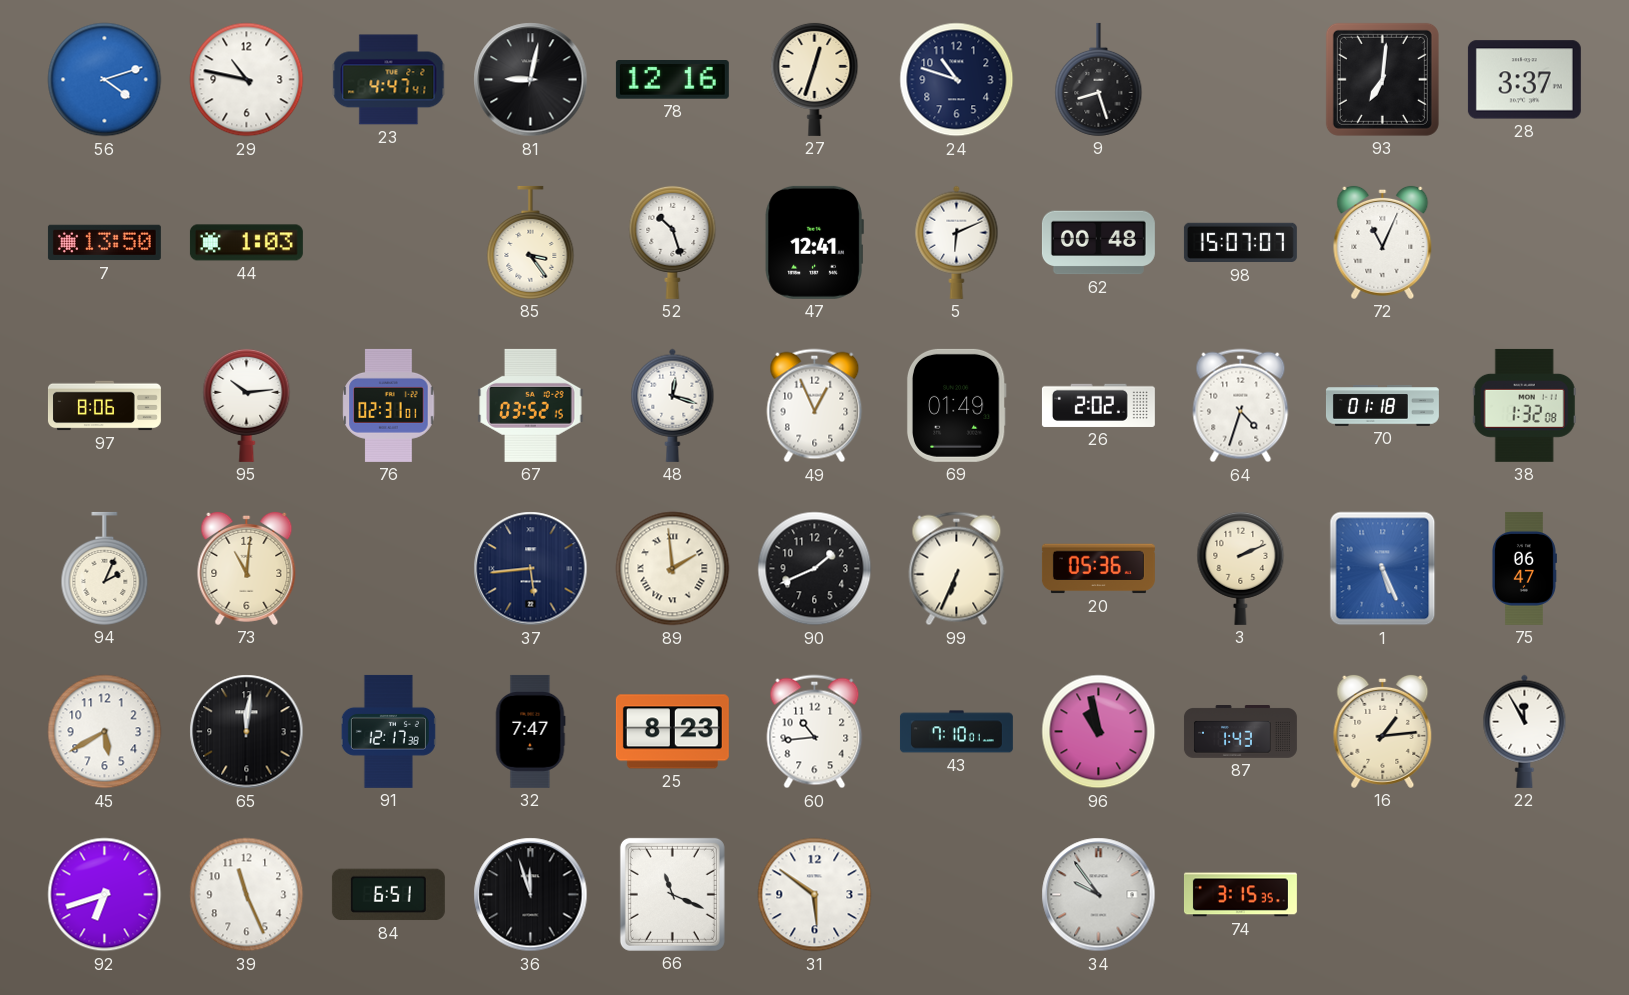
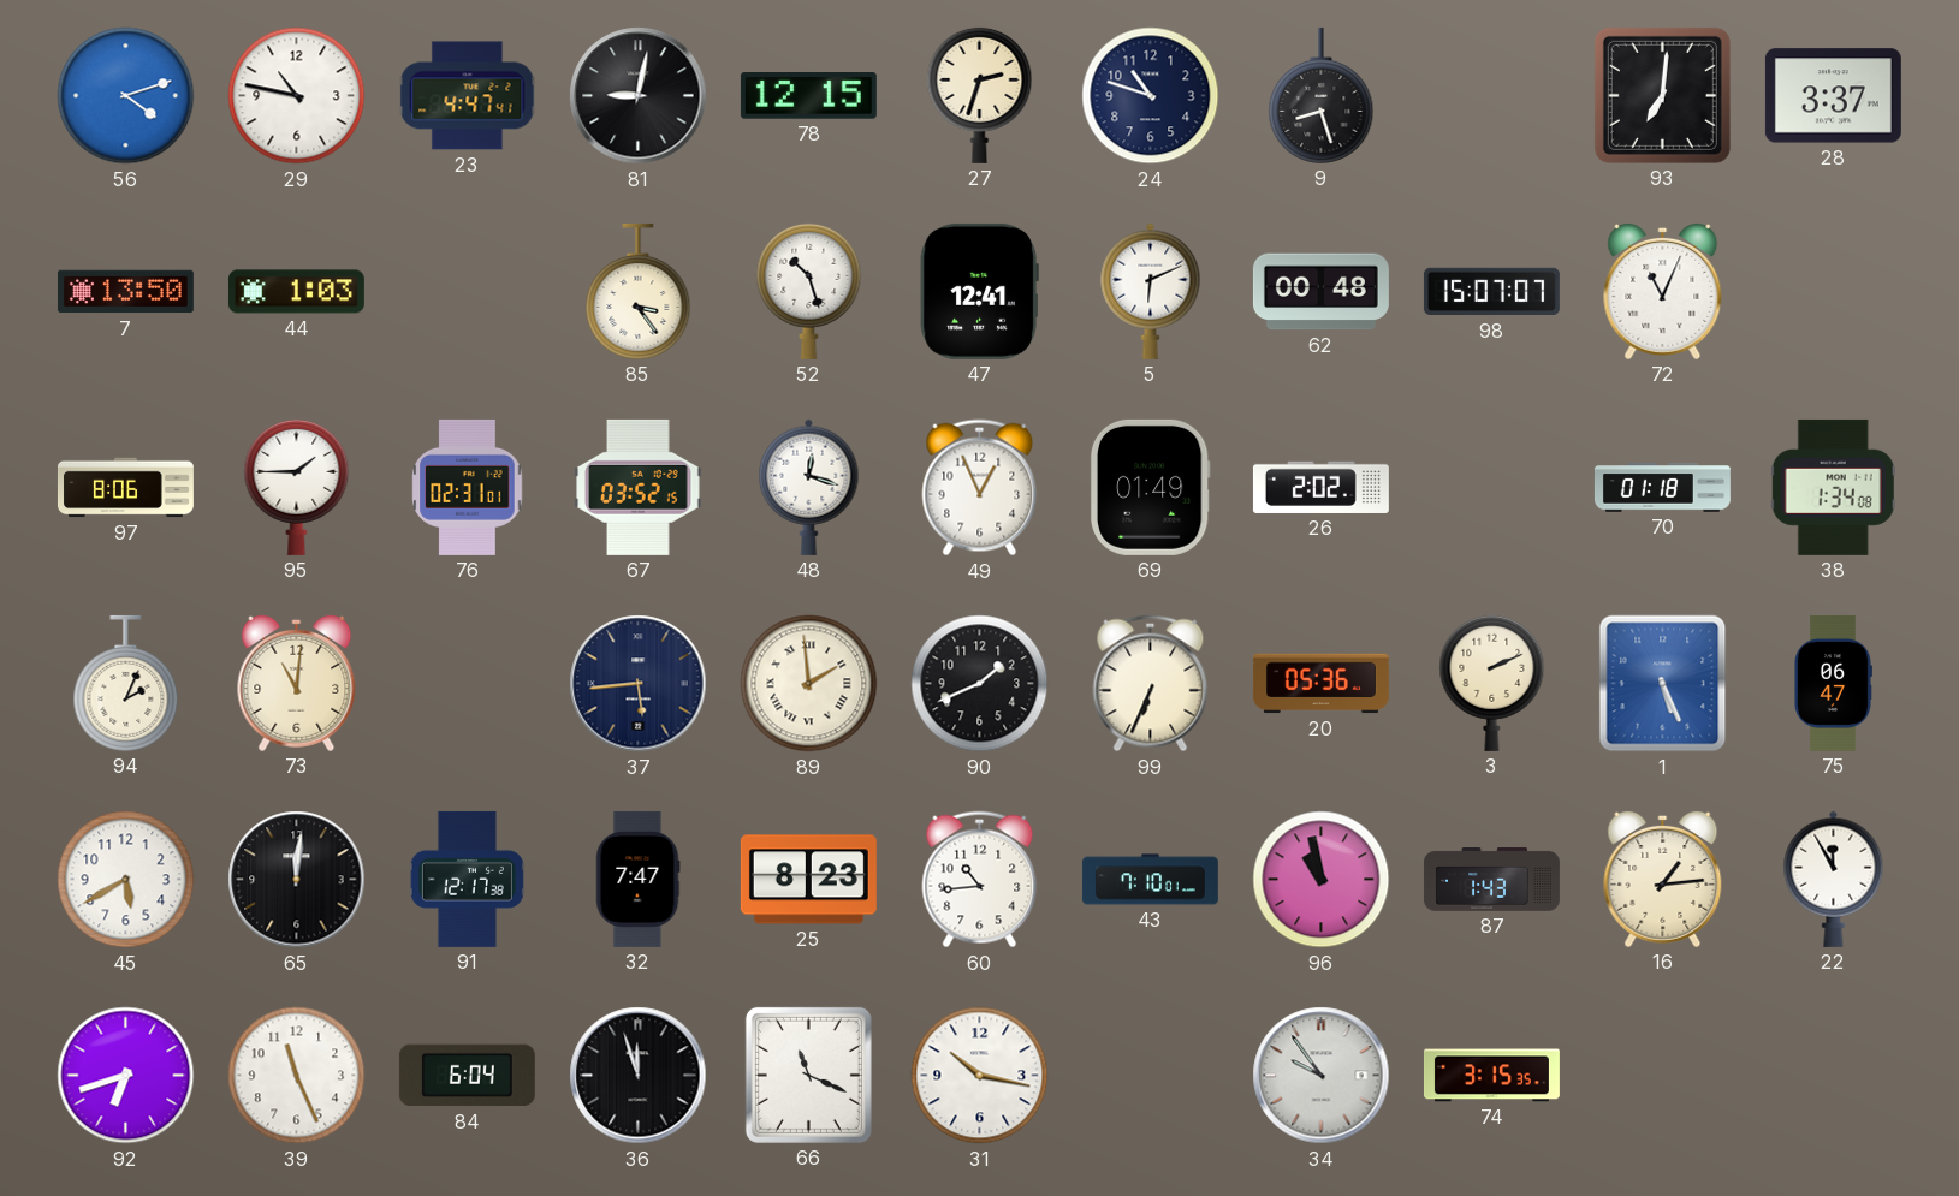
78: 12:16 -> 12:15 (808, 96)
27: 12:33 -> 2:33 (980, 95)
95: 10:14 -> 1:45 (297, 487)
64: 4:33 -> none (1241, 406)
38: 1:32 -> 1:34 (1833, 487)
84: 6:51 -> 6:04 (467, 1076)
31: 5:51 -> 10:17 (980, 1076)
